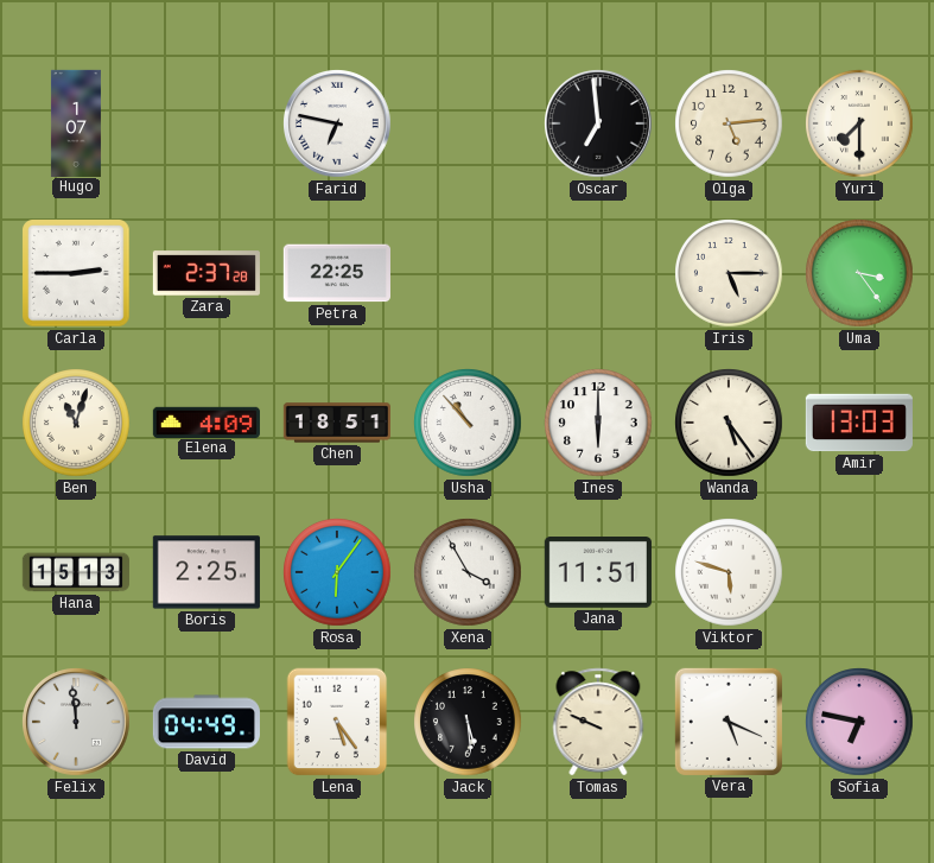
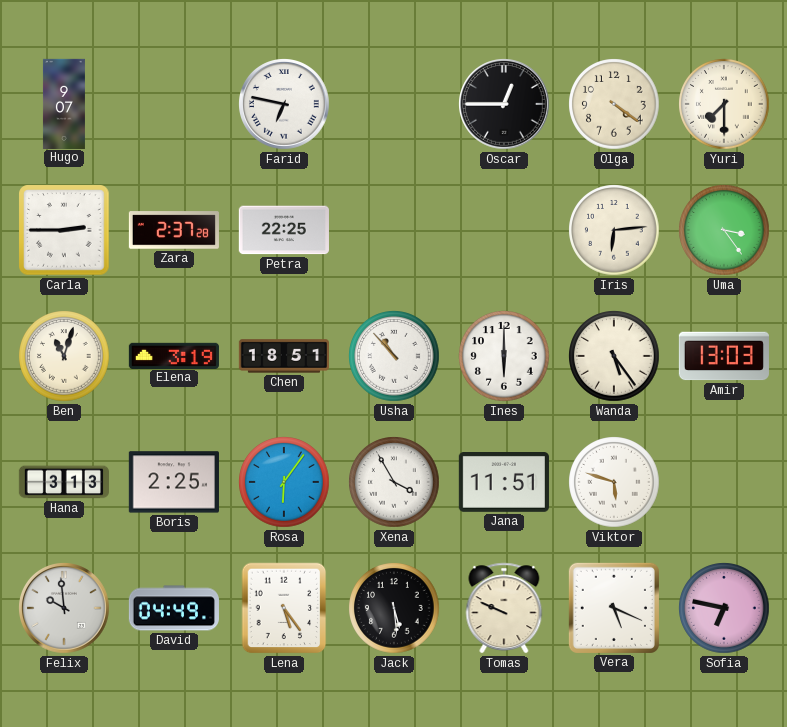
Hugo: 1:07 -> 9:07 (64, 103)
Oscar: 6:59 -> 12:45 (505, 105)
Olga: 5:14 -> 4:21 (614, 104)
Iris: 5:15 -> 6:14 (614, 230)
Elena: 4:09 -> 3:19 (174, 355)
Hana: 15:13 -> 3:13 (64, 482)
Felix: 11:59 -> 9:59 (65, 609)
